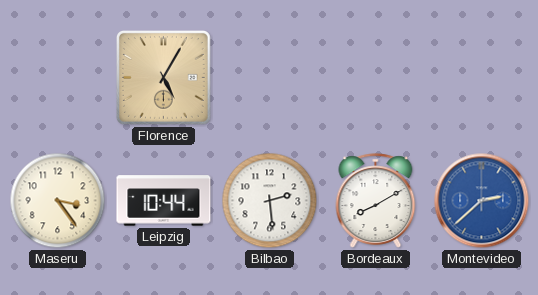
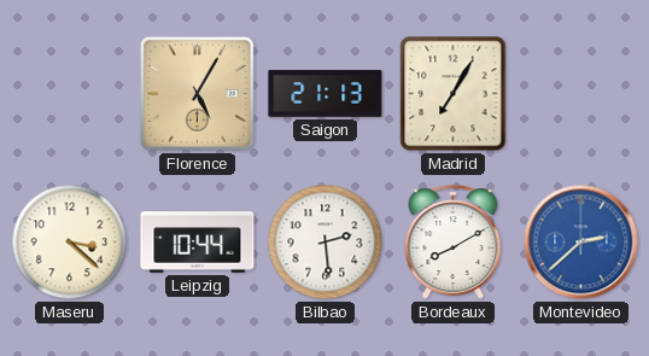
Saigon: none -> 21:13 (326, 93)
Madrid: none -> 7:05 (454, 94)
Maseru: 3:24 -> 3:22 (70, 243)
